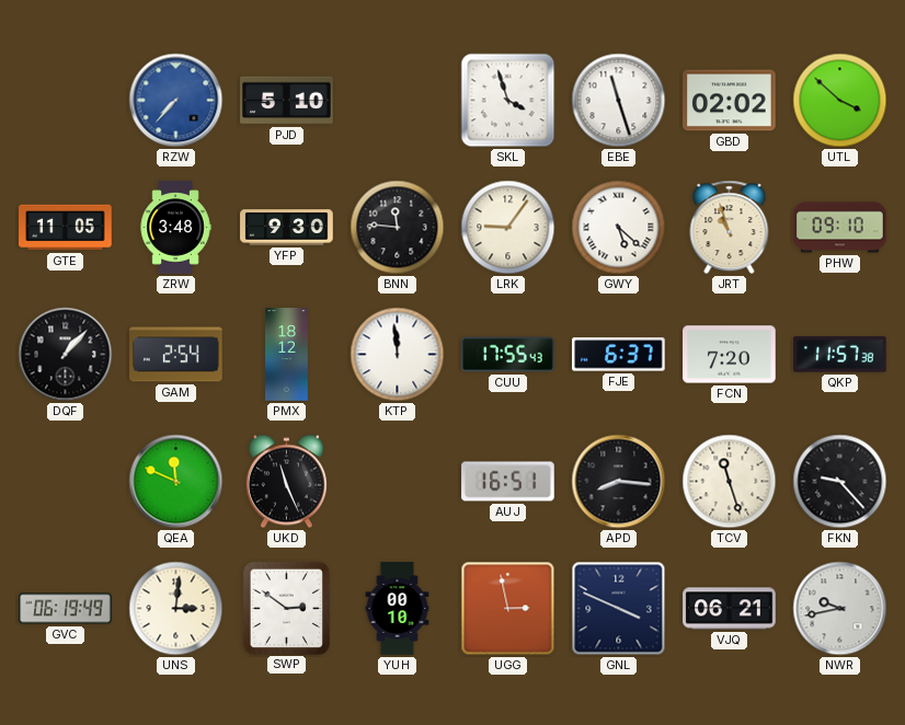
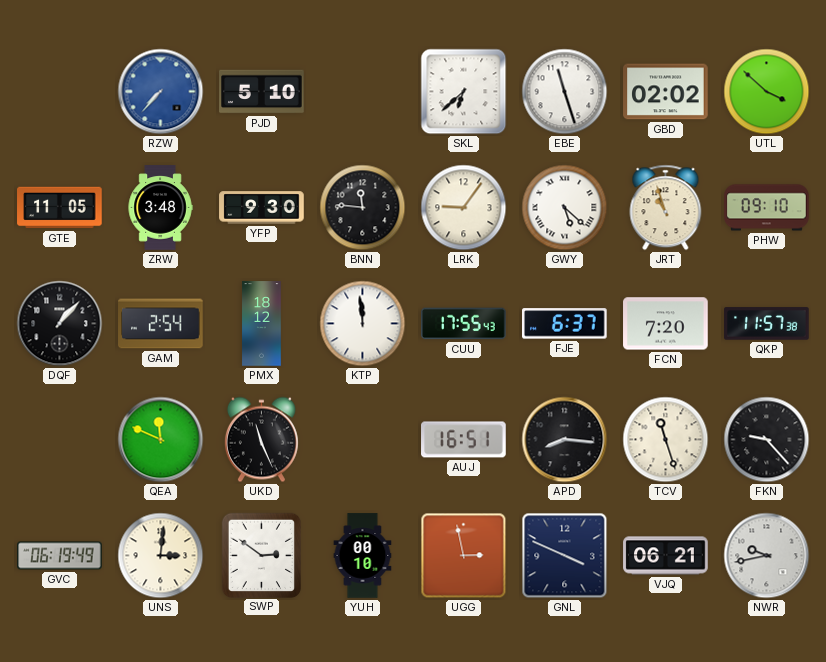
SKL: 3:57 -> 6:38 (464, 92)
